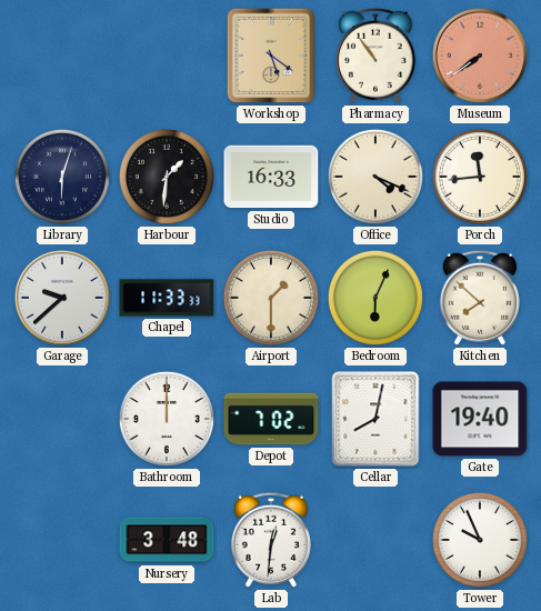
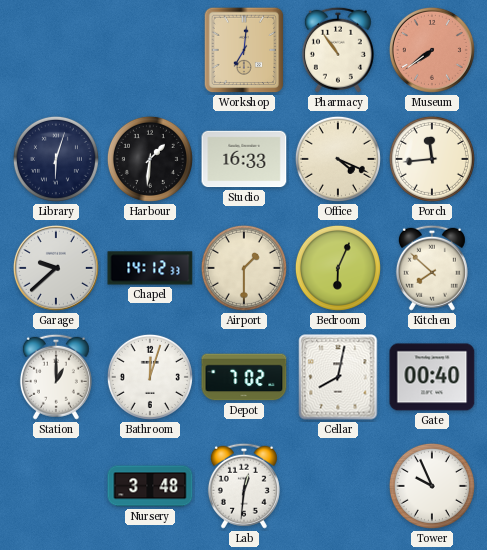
Workshop: 5:21 -> 7:01 (244, 50)
Chapel: 11:33 -> 14:12 (150, 268)
Station: none -> 1:00 (56, 377)
Bathroom: 12:00 -> 12:03 (150, 377)
Gate: 19:40 -> 00:40 (432, 377)
